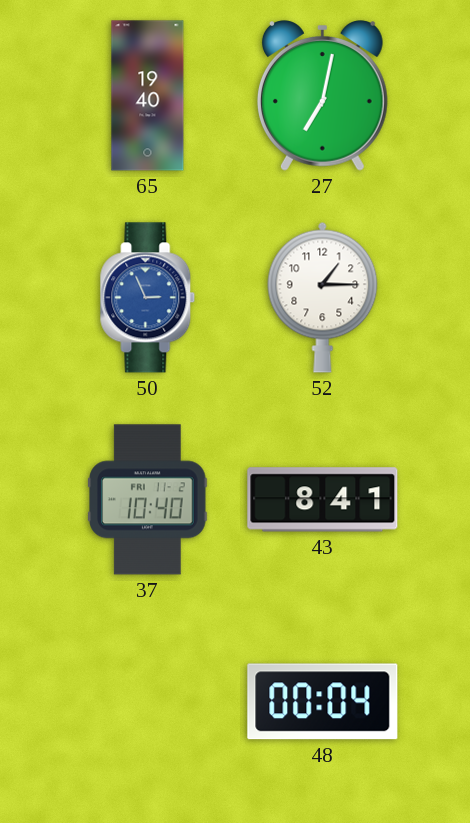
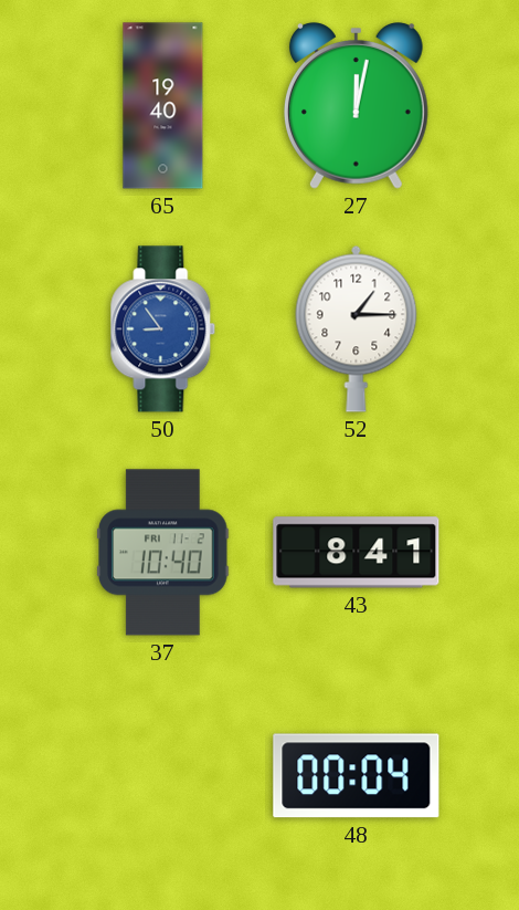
27: 7:02 -> 12:02 (356, 106)
50: 2:56 -> 8:54 (163, 330)
